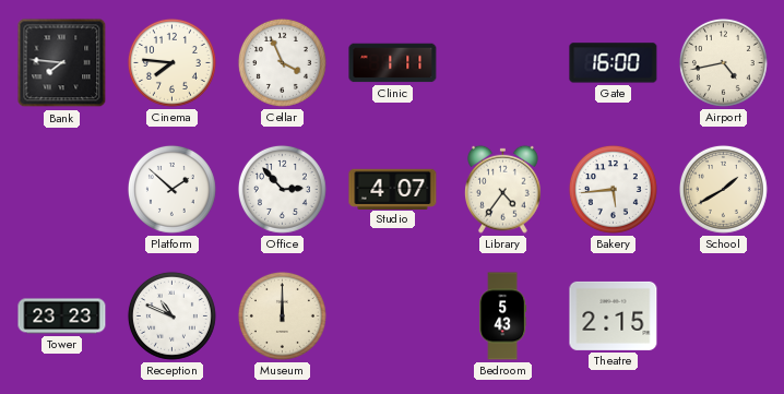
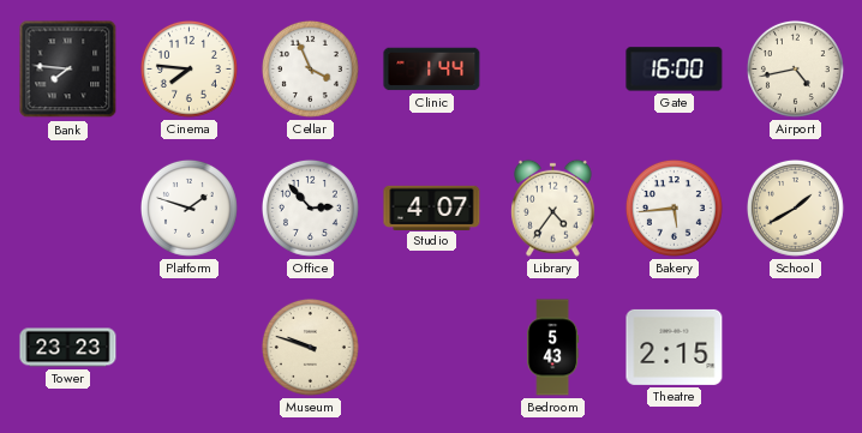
Clinic: 1:11 -> 1:44 (432, 70)
Platform: 1:52 -> 1:48 (188, 208)
Reception: 10:49 -> none (171, 315)
Museum: 12:00 -> 9:48 (310, 347)
